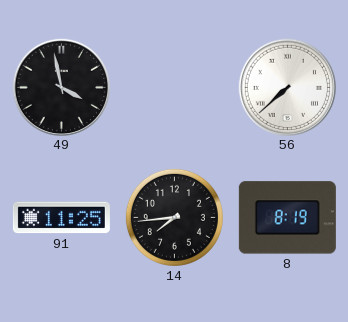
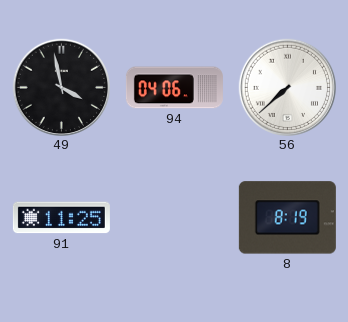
94: none -> 04:06 (174, 88)
14: 7:44 -> none (174, 217)
